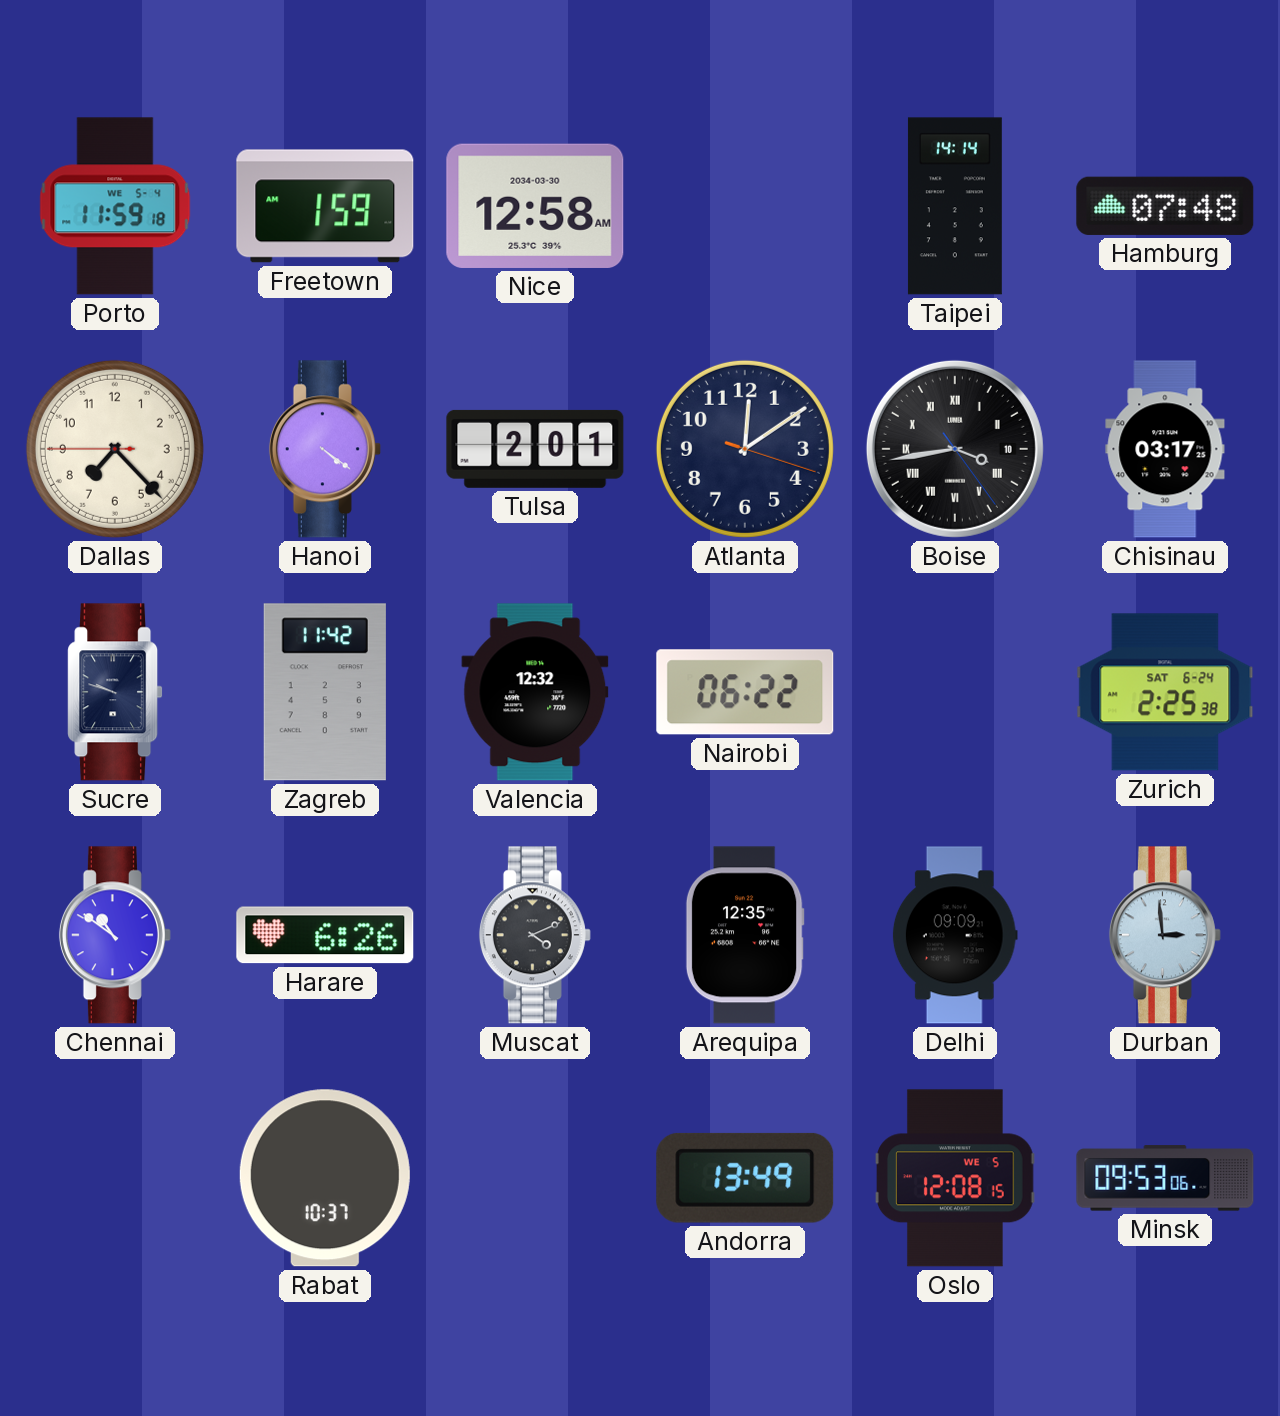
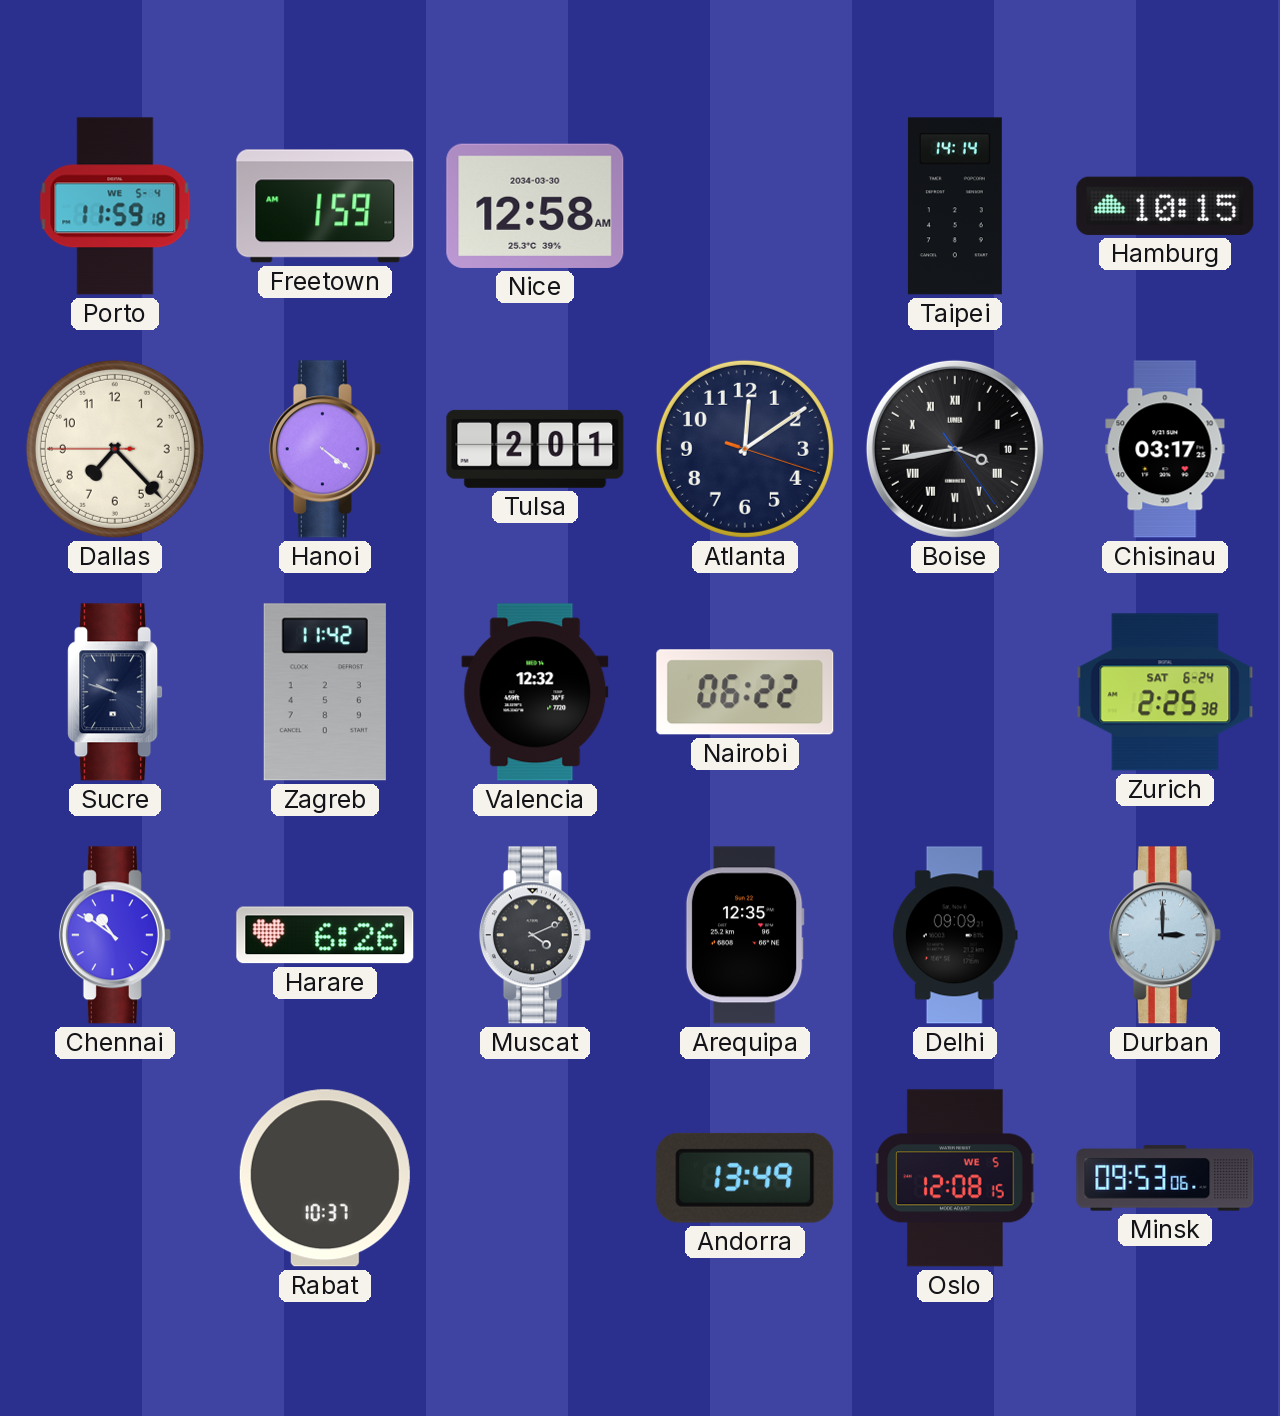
Hamburg: 07:48 -> 10:15 (1165, 206)
Durban: 2:59 -> 3:00 (1165, 935)
